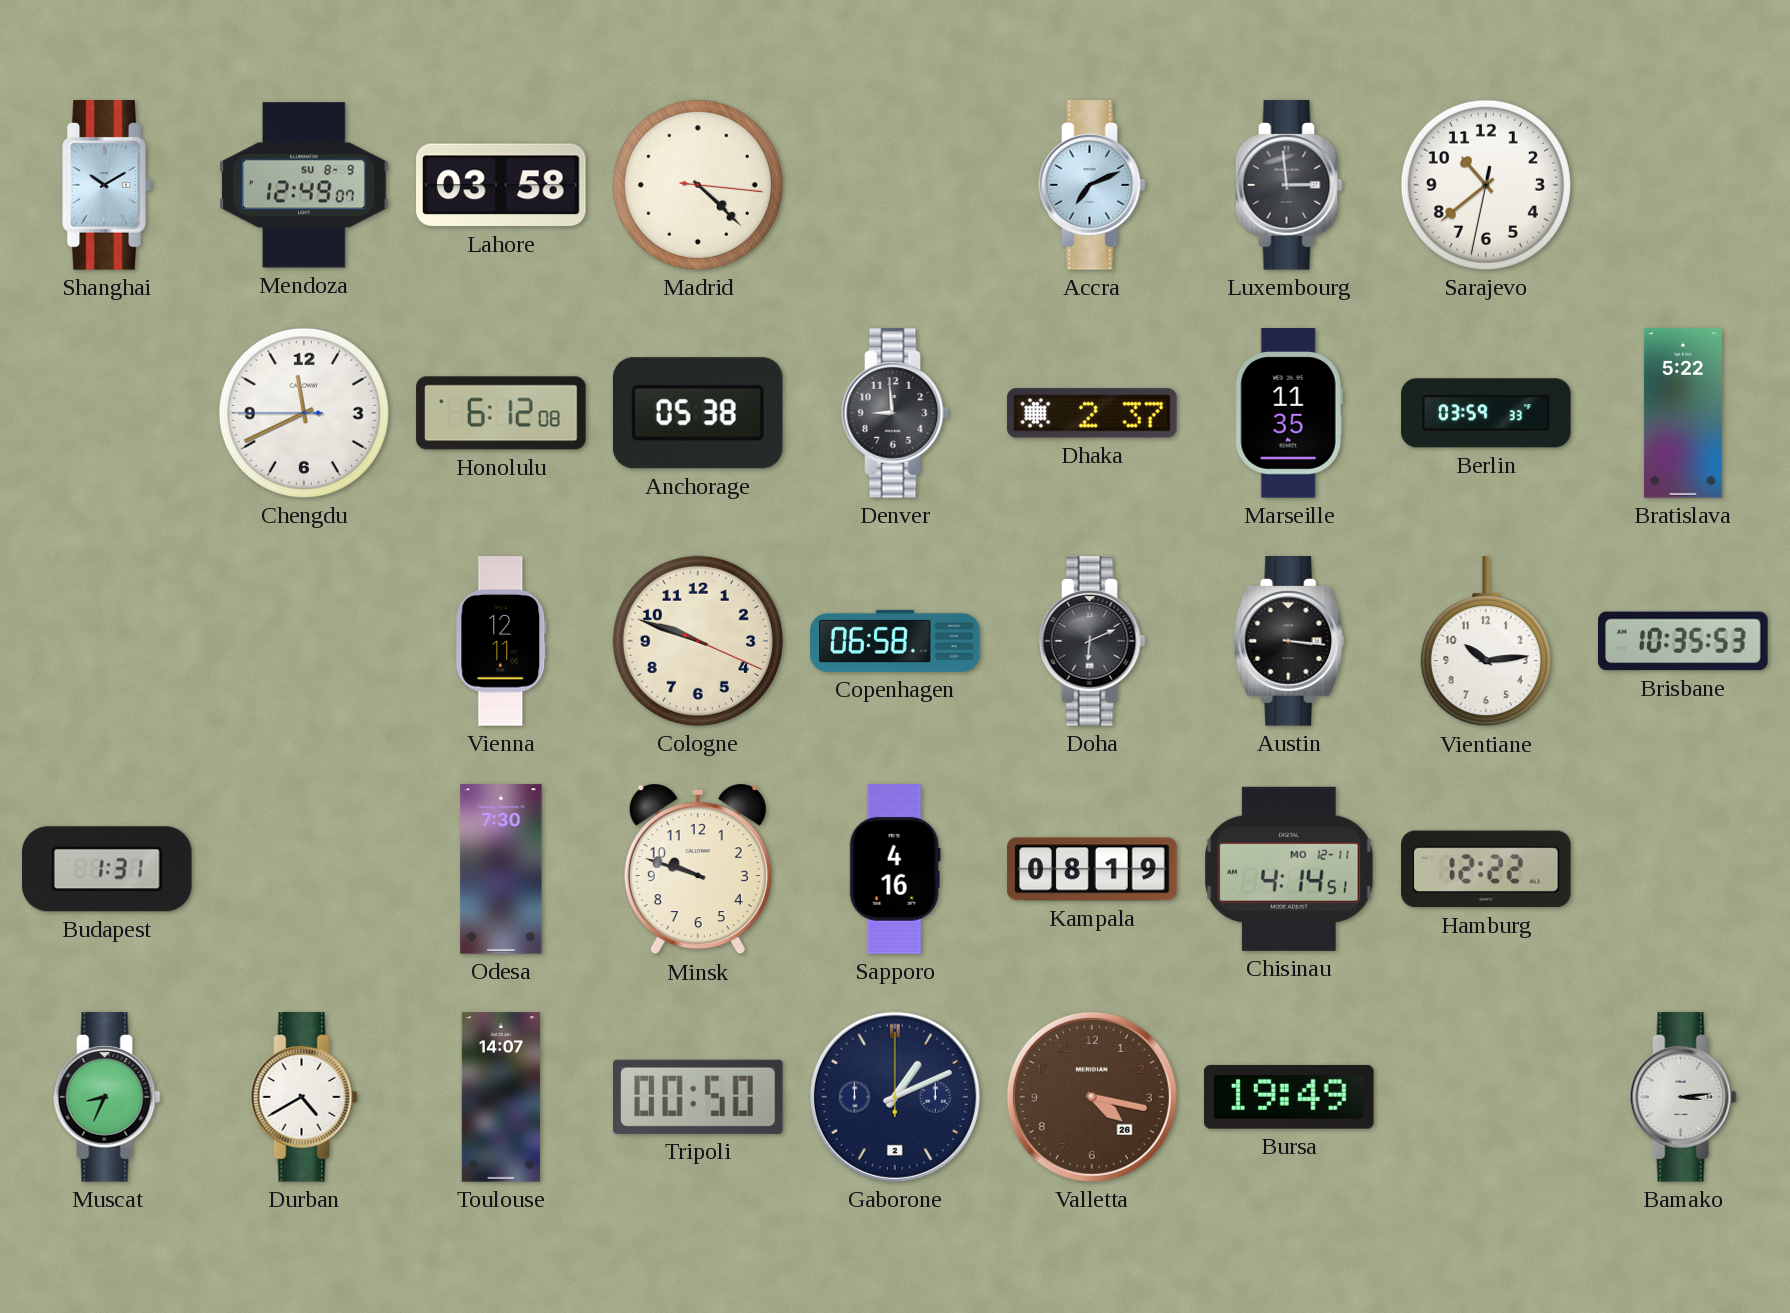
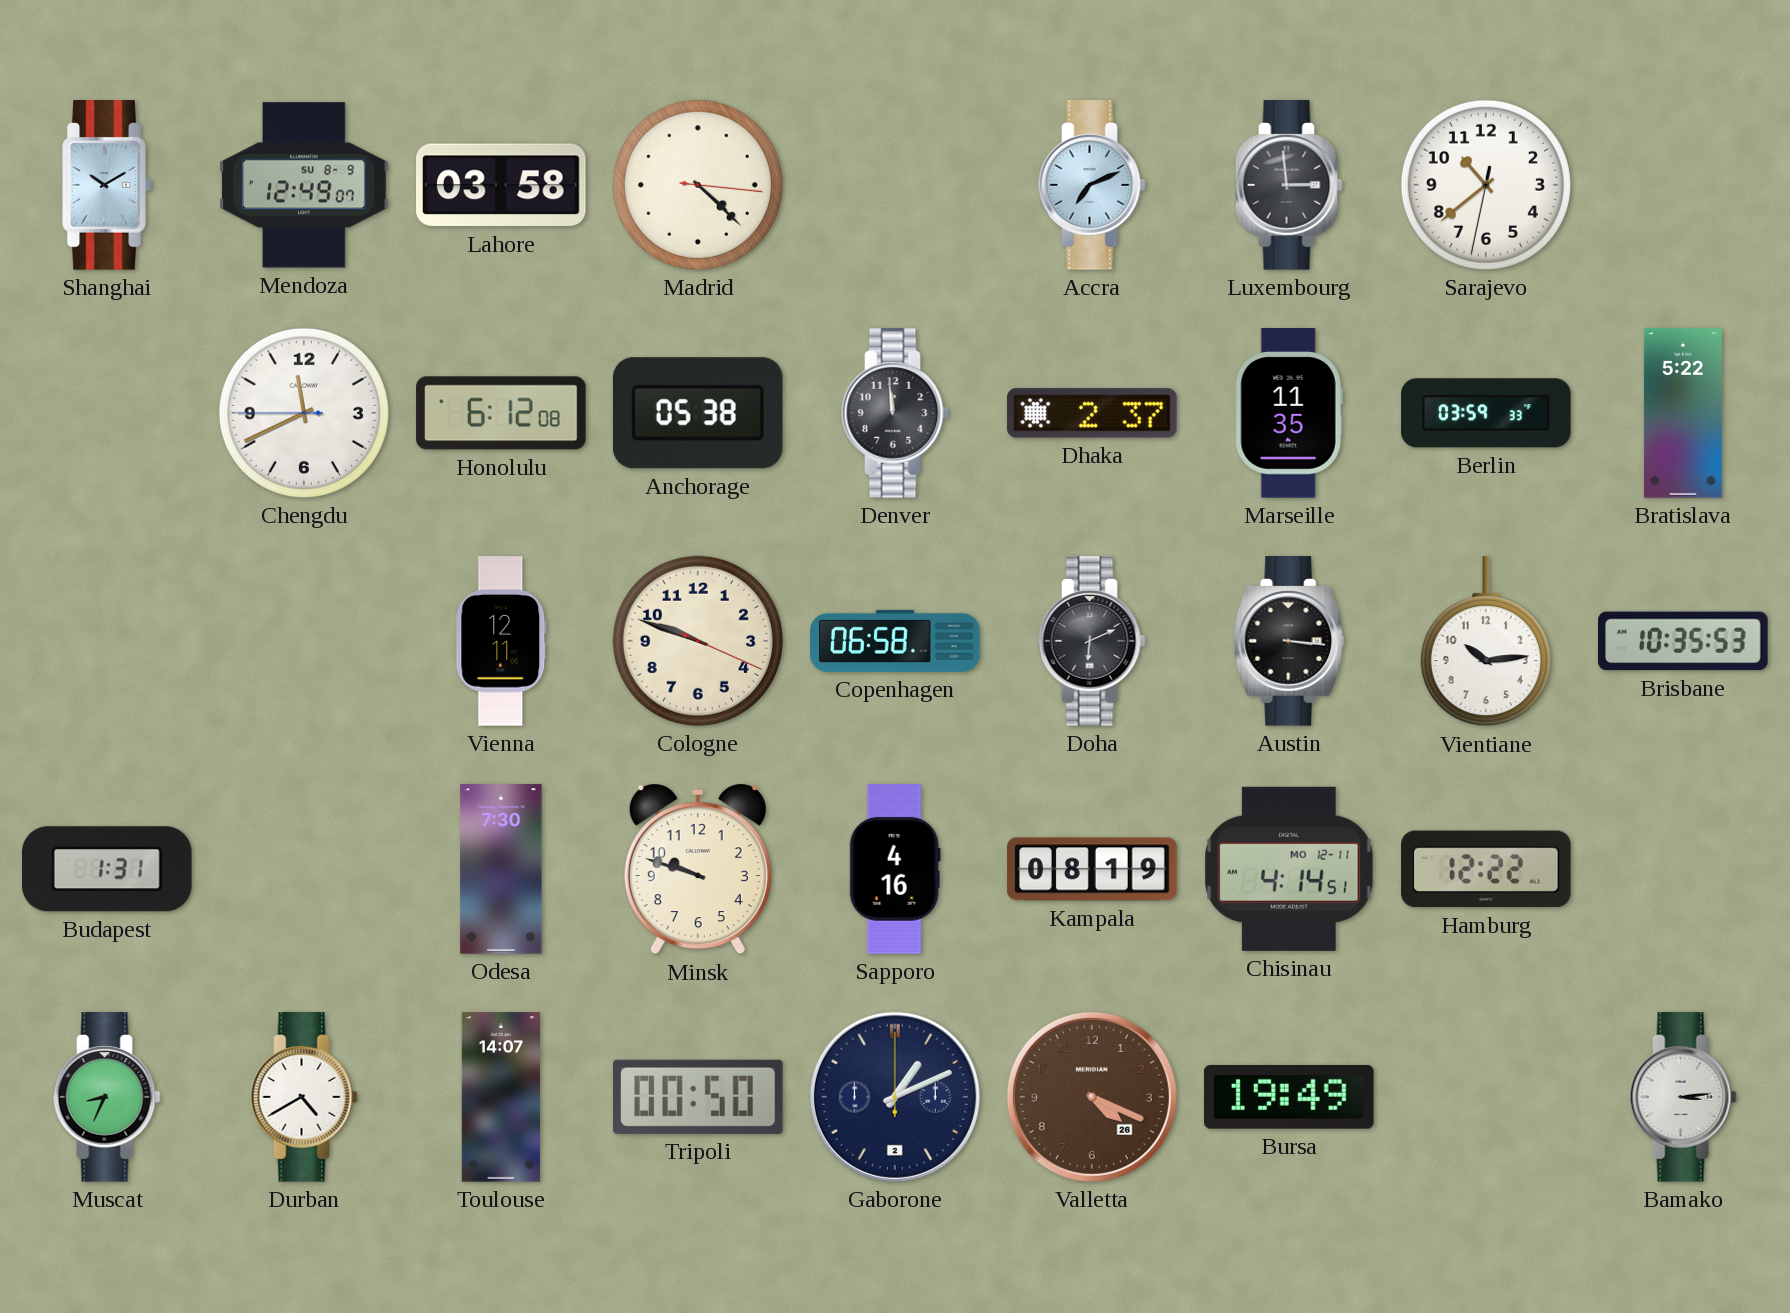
Denver: 8:59 -> 11:59 (895, 413)
Valletta: 4:17 -> 4:19 (1092, 1097)
